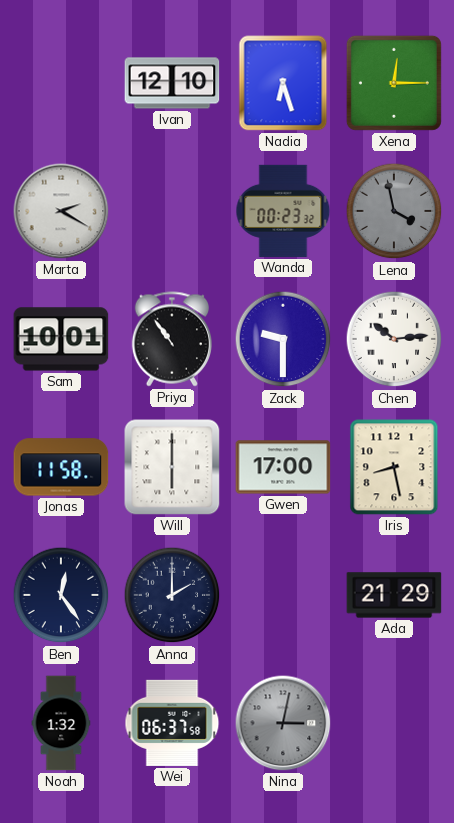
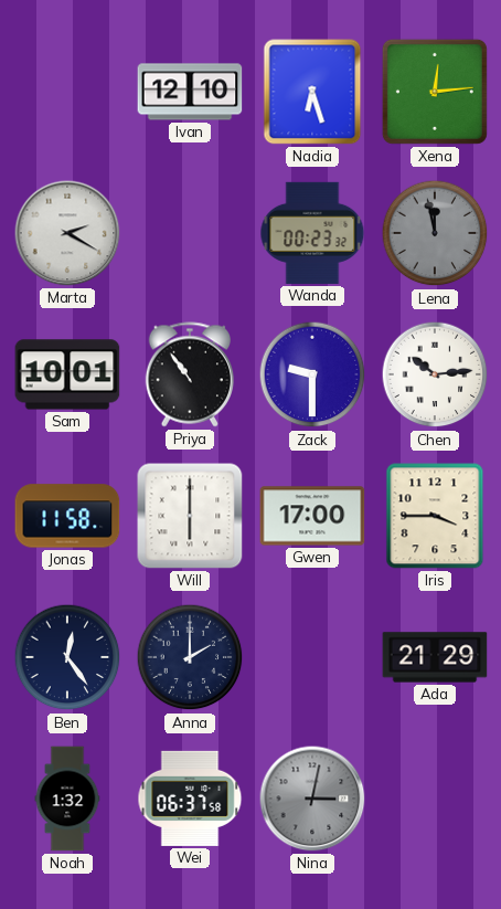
Xena: 12:15 -> 12:14 (435, 92)
Lena: 3:58 -> 11:58 (435, 233)
Iris: 8:28 -> 3:45 (435, 516)
